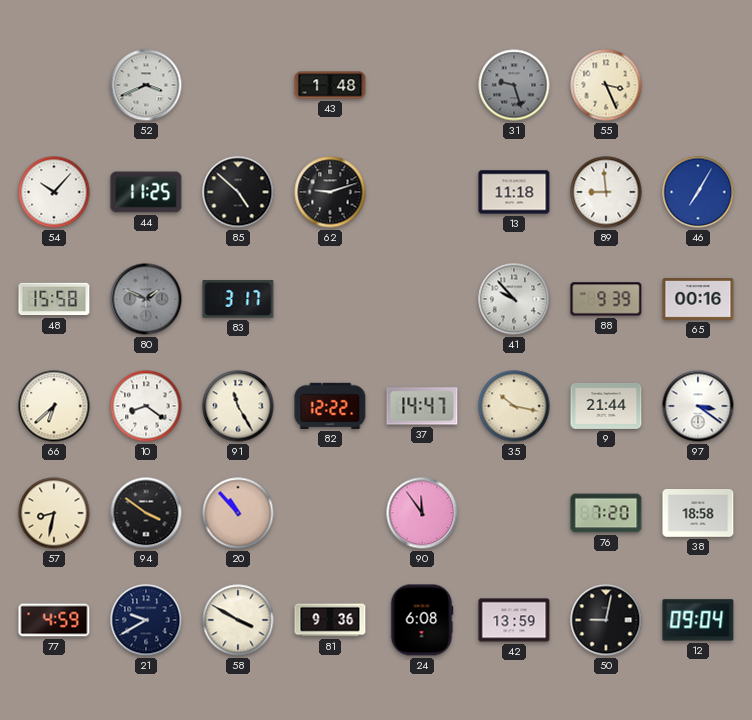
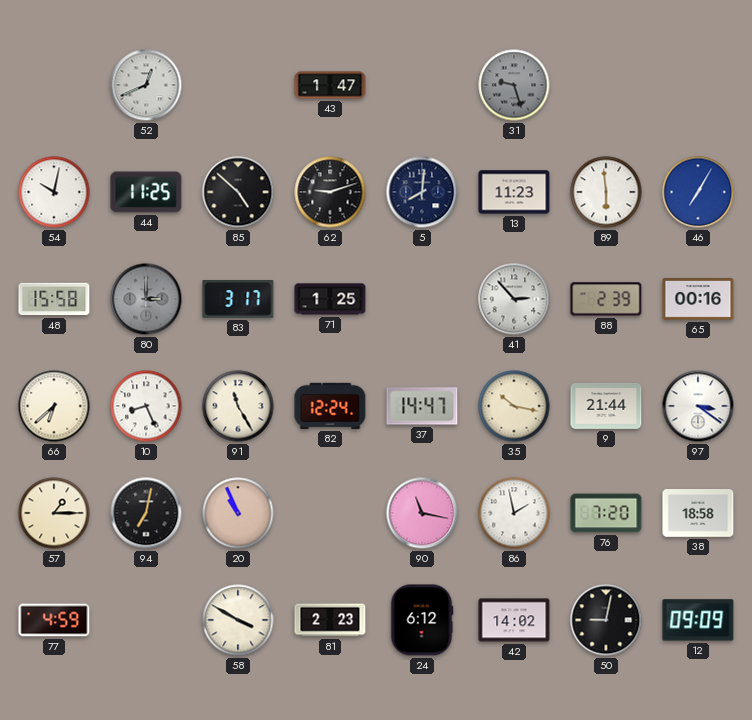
52: 3:41 -> 12:41 (146, 85)
43: 1:48 -> 1:47 (330, 85)
55: 3:26 -> none (606, 85)
54: 10:07 -> 10:02 (54, 192)
5: none -> 8:01 (422, 192)
13: 11:18 -> 11:23 (514, 192)
89: 8:59 -> 5:59 (606, 192)
80: 1:49 -> 3:00 (146, 299)
71: none -> 1:25 (330, 299)
41: 9:53 -> 2:53 (514, 299)
88: 9:39 -> 2:39 (606, 299)
10: 8:21 -> 8:26 (146, 406)
82: 12:22 -> 12:24 (330, 406)
57: 8:32 -> 1:15 (54, 513)
94: 3:51 -> 7:02 (146, 513)
20: 10:53 -> 10:56 (238, 513)
90: 11:54 -> 11:17 (422, 513)
86: none -> 1:58 (514, 513)
21: 9:40 -> none (146, 620)
81: 9:36 -> 2:23 (330, 620)
24: 6:08 -> 6:12 (422, 620)
42: 13:59 -> 14:02 (514, 620)
12: 09:04 -> 09:09 (698, 620)
